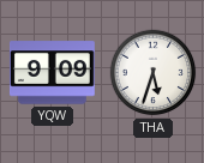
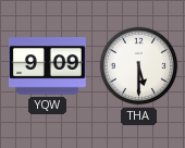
THA: 5:33 -> 5:30 (139, 66)
